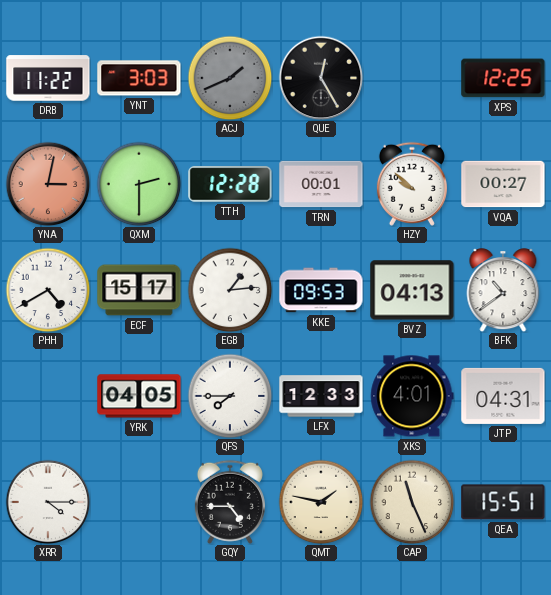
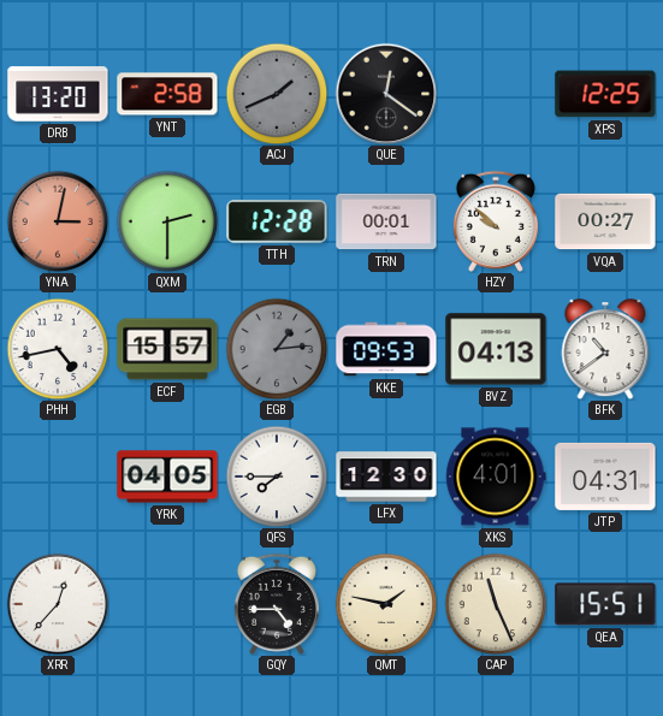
DRB: 11:22 -> 13:20 (58, 94)
YNT: 3:03 -> 2:58 (167, 94)
QUE: 12:25 -> 12:21 (386, 94)
PHH: 4:40 -> 4:43 (58, 349)
ECF: 15:17 -> 15:57 (167, 349)
EGB dial: white -> grey (277, 349)
LFX: 12:33 -> 12:30 (386, 477)
XRR: 4:15 -> 12:37 (58, 604)
